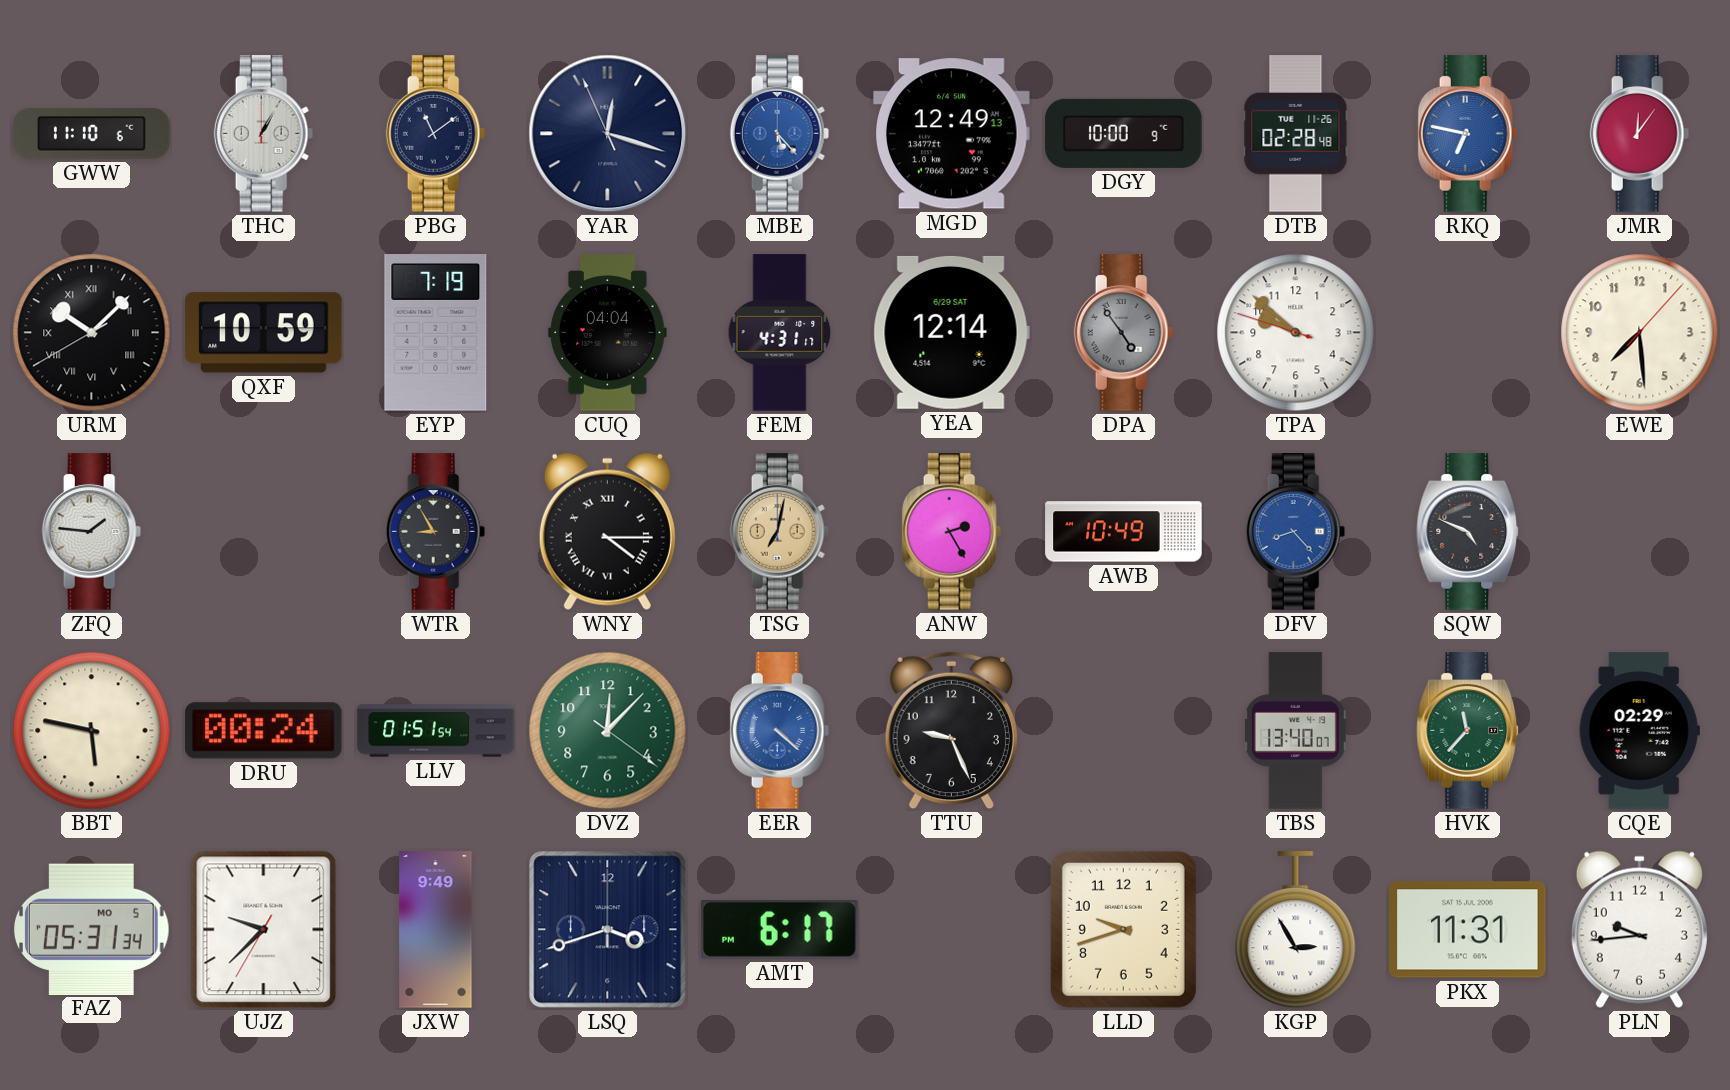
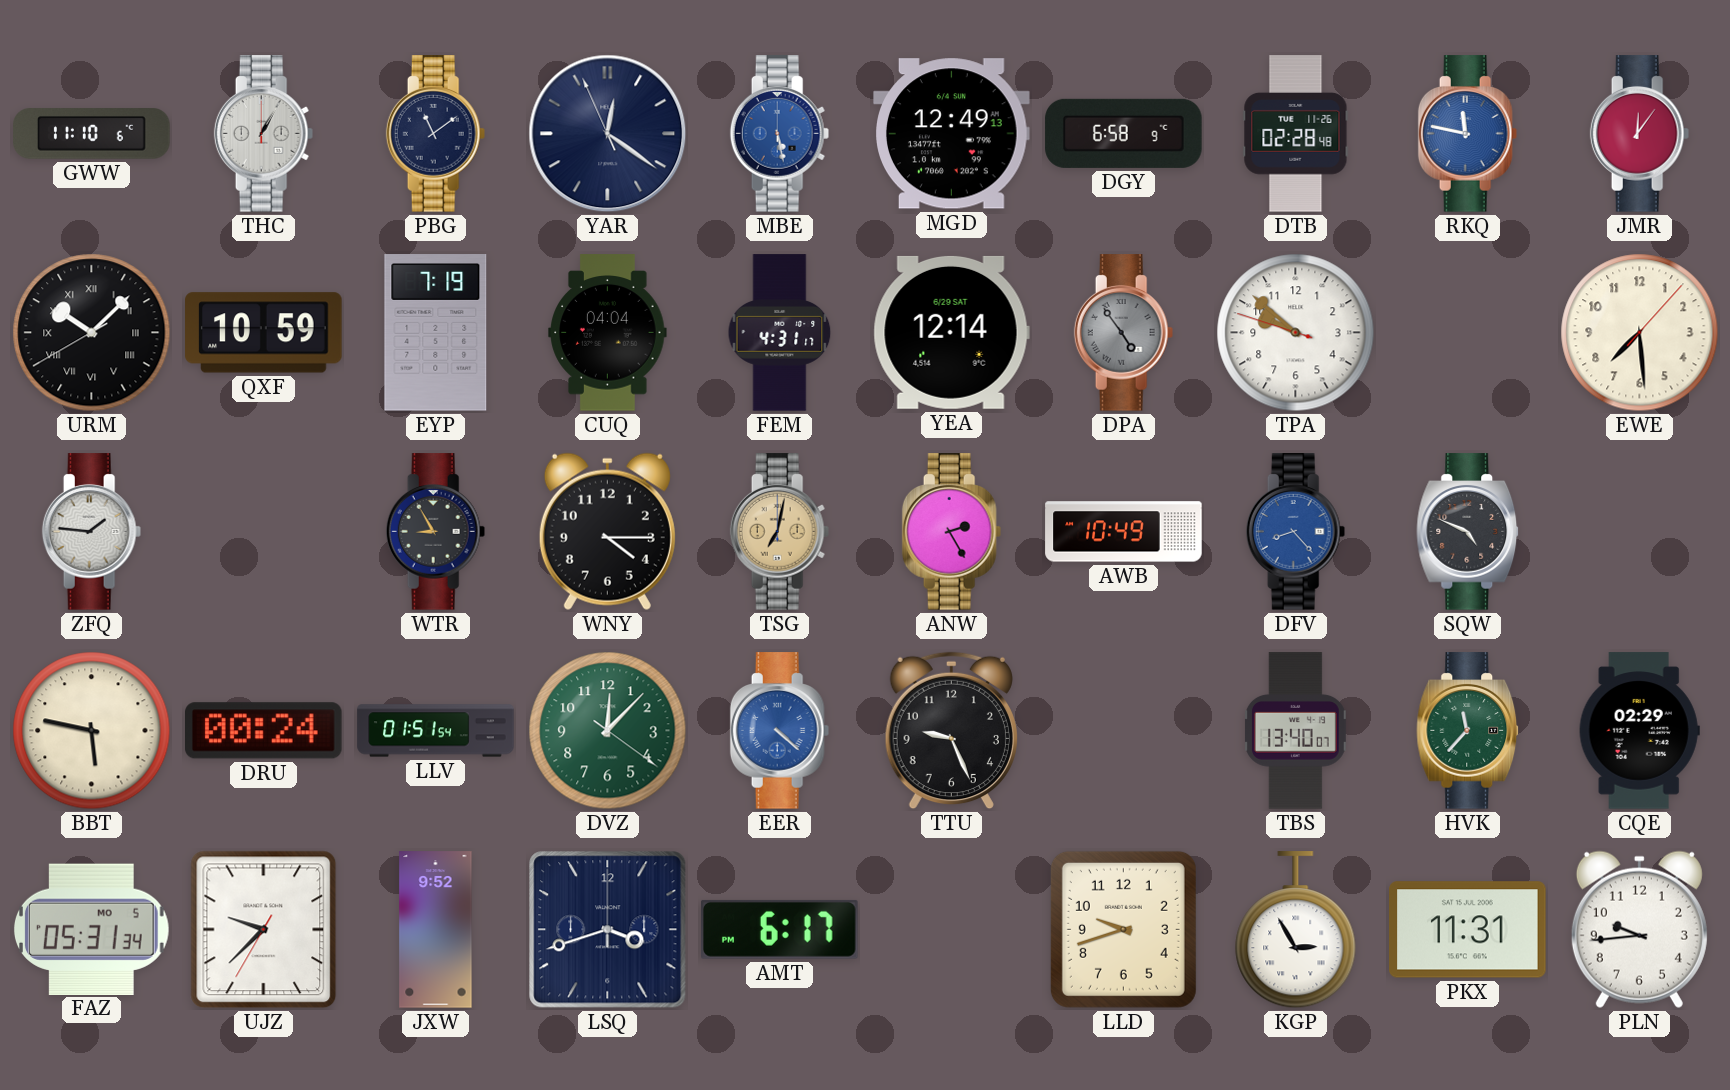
YAR: 12:17 -> 12:20 (608, 134)
MBE: 5:23 -> 5:28 (780, 134)
DGY: 10:00 -> 6:58 (1124, 133)
RKQ: 6:47 -> 11:47 (1468, 134)
WNY numerals: Roman -> Arabic (607, 531)
JXW: 9:49 -> 9:52 (436, 930)
